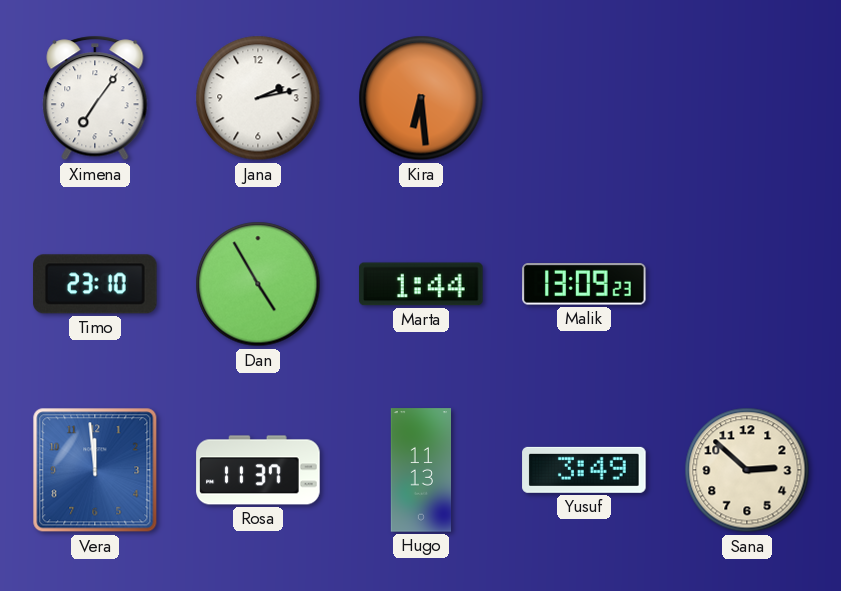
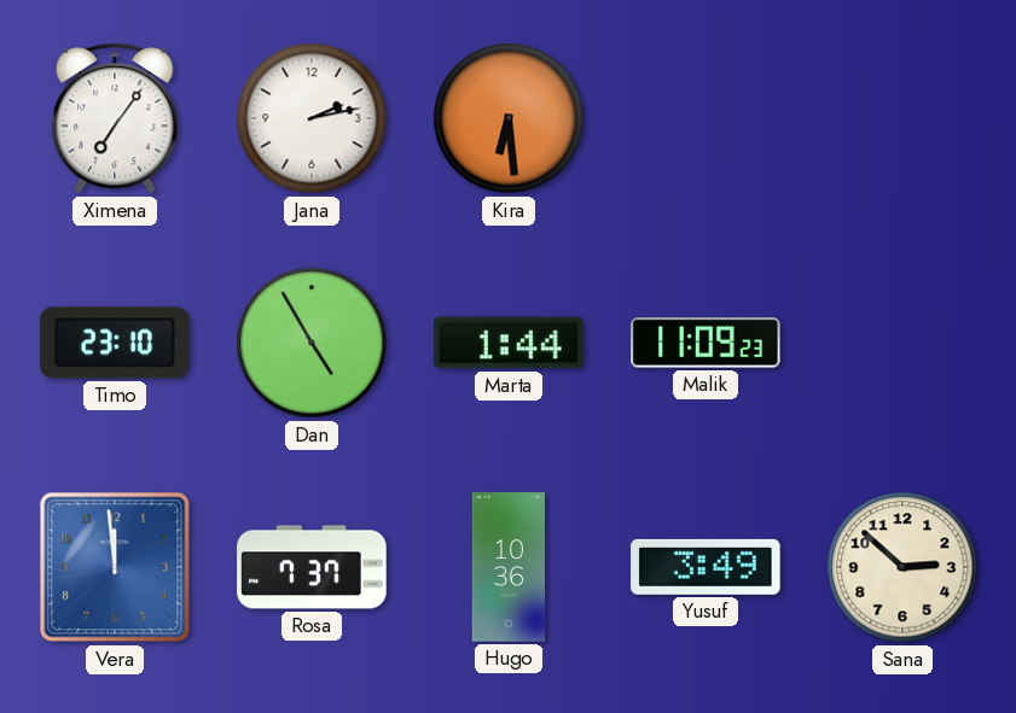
Malik: 13:09 -> 11:09 (706, 343)
Rosa: 11:37 -> 7:37 (312, 567)
Hugo: 11:13 -> 10:36 (507, 567)
